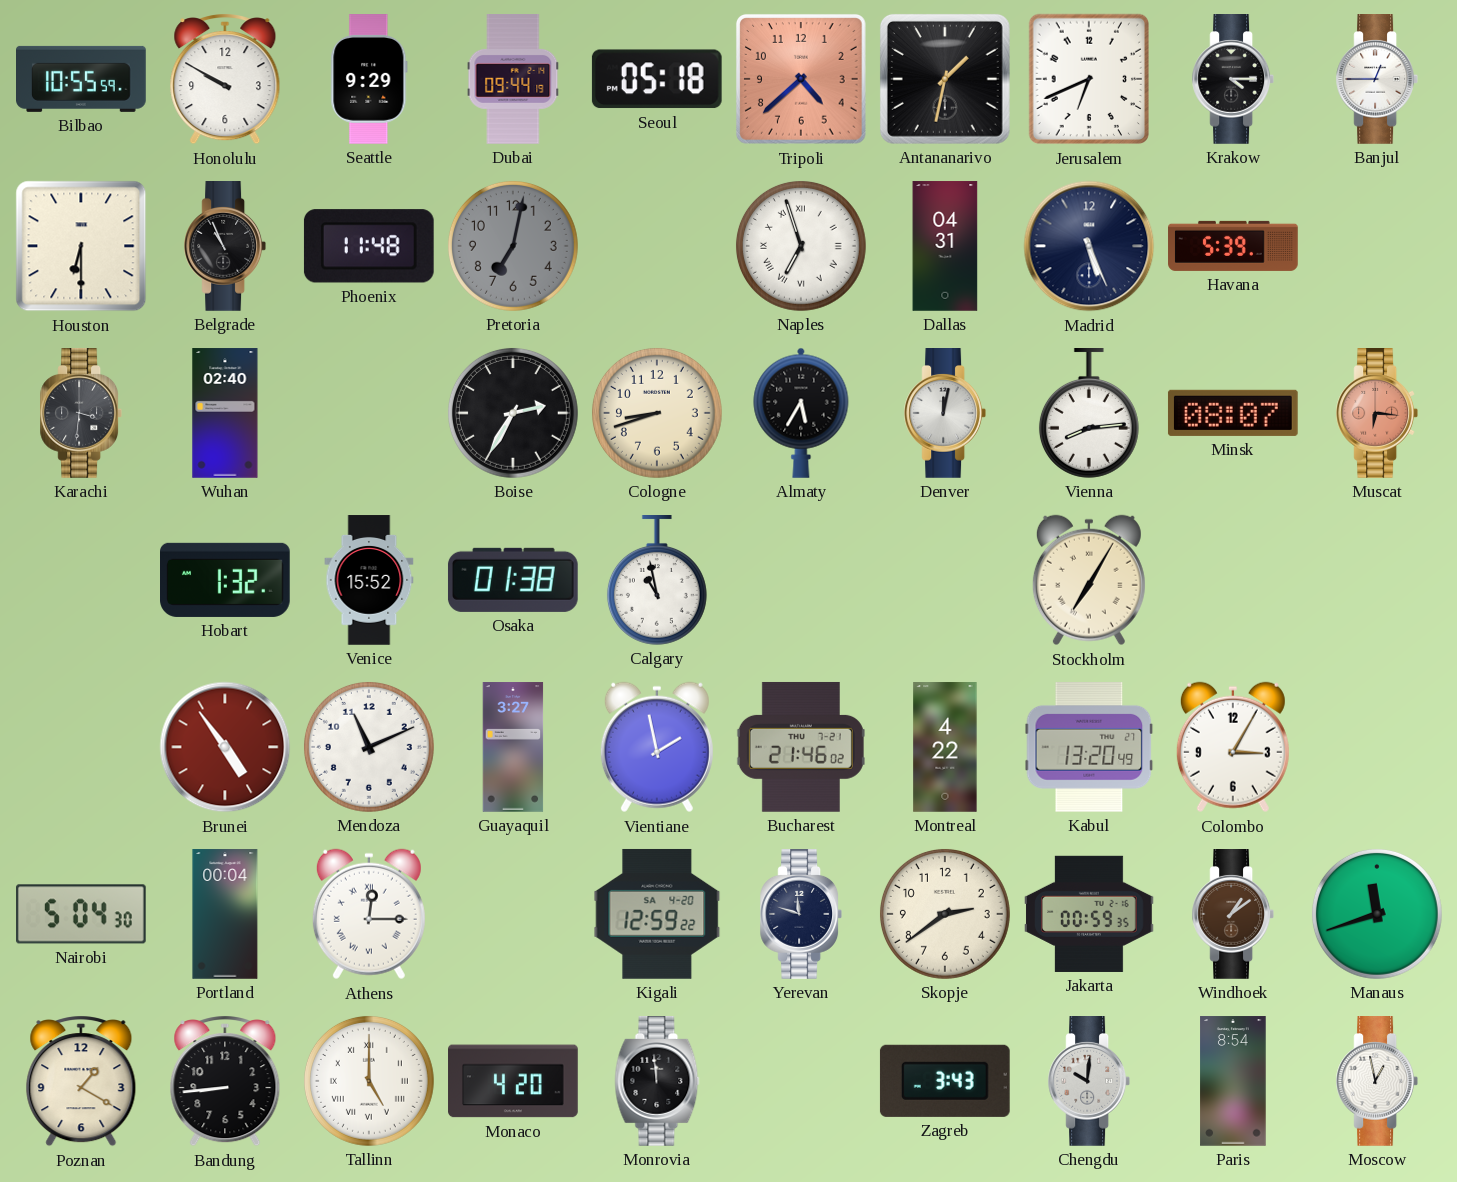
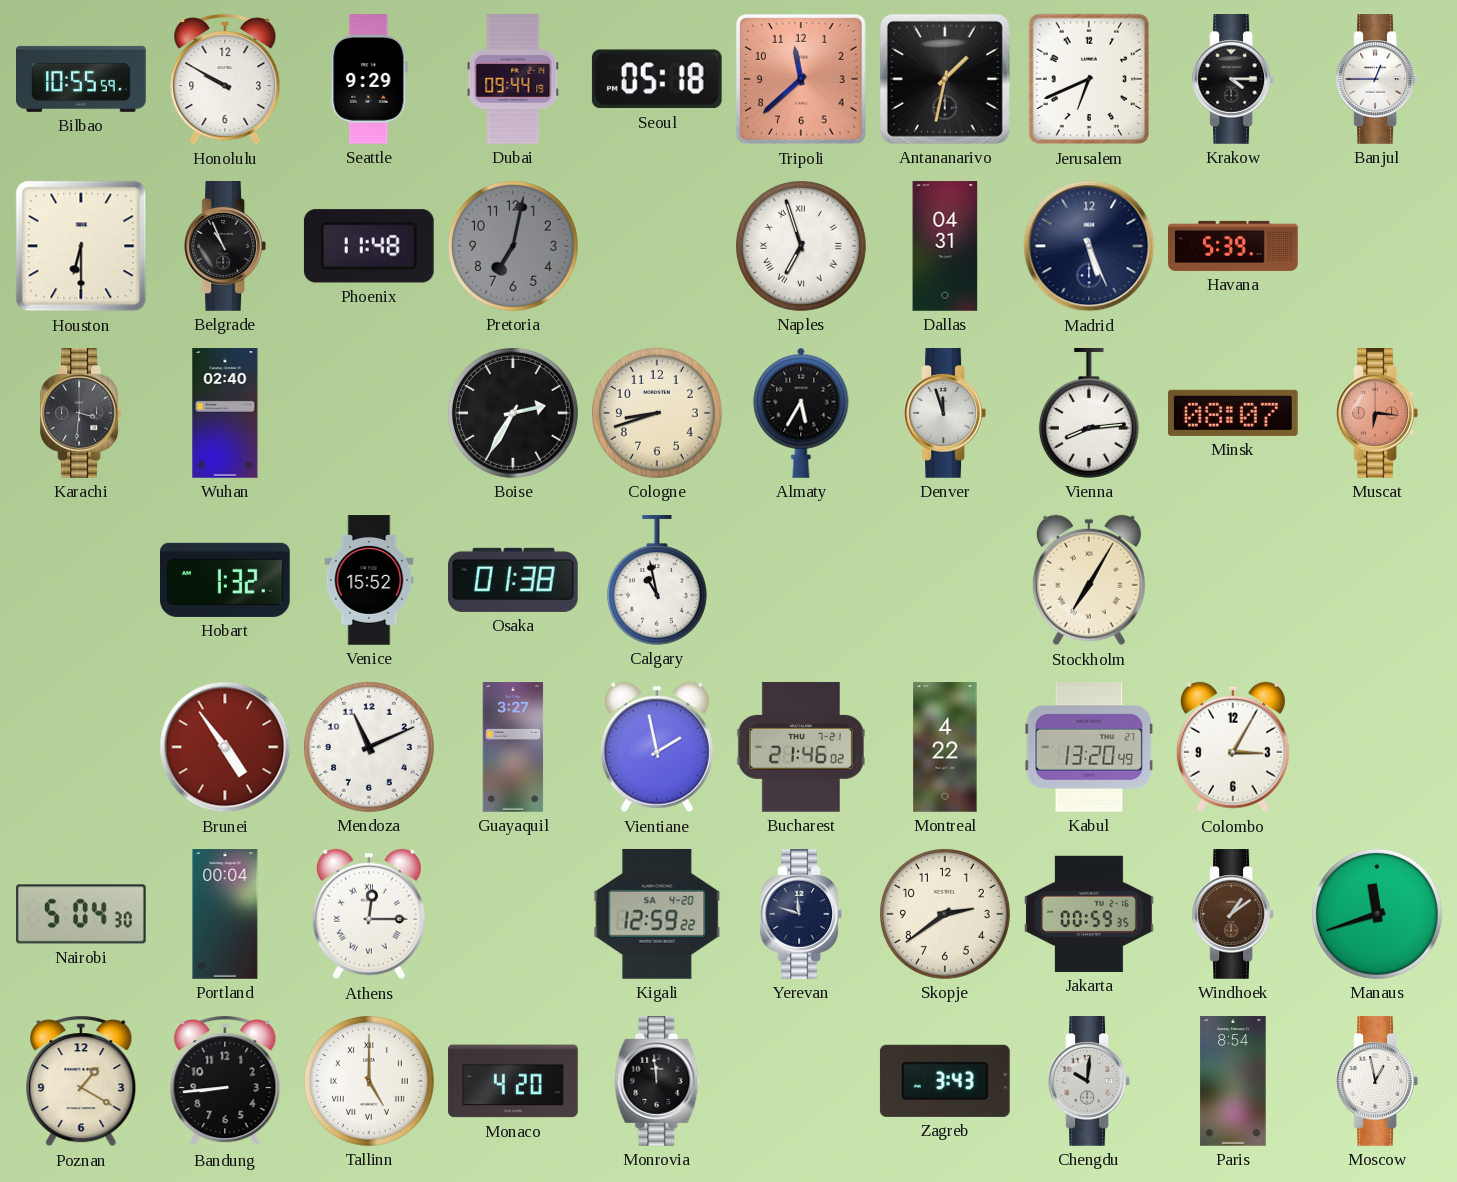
Tripoli: 4:38 -> 11:38 (801, 79)
Denver: 12:02 -> 11:57 (944, 414)
